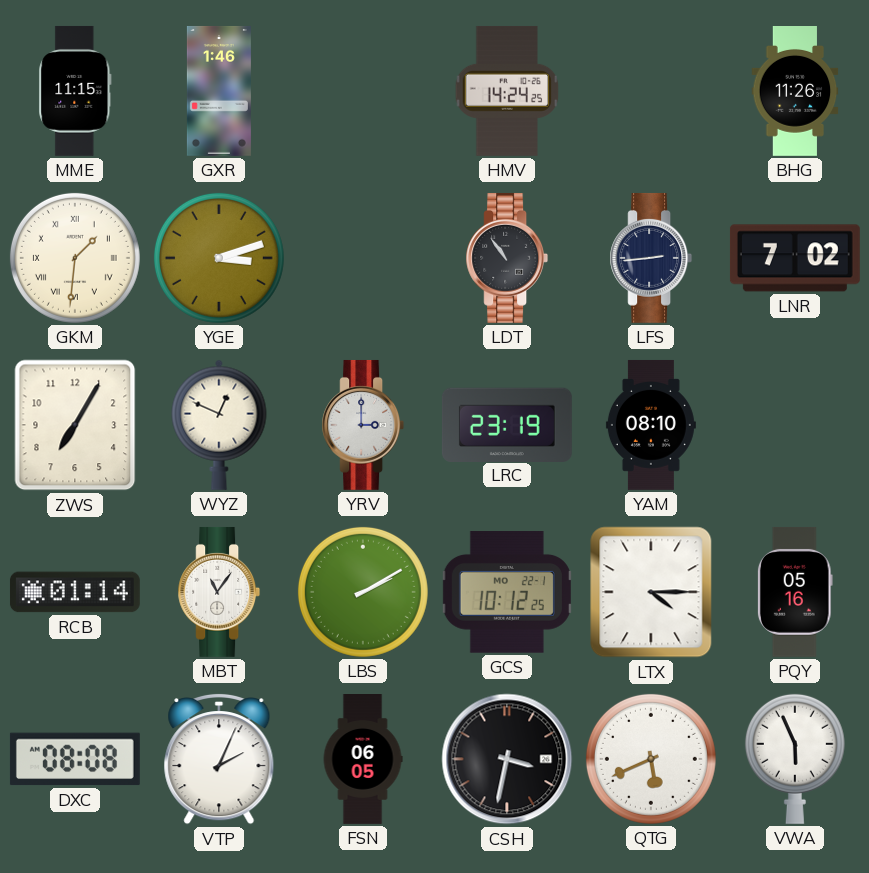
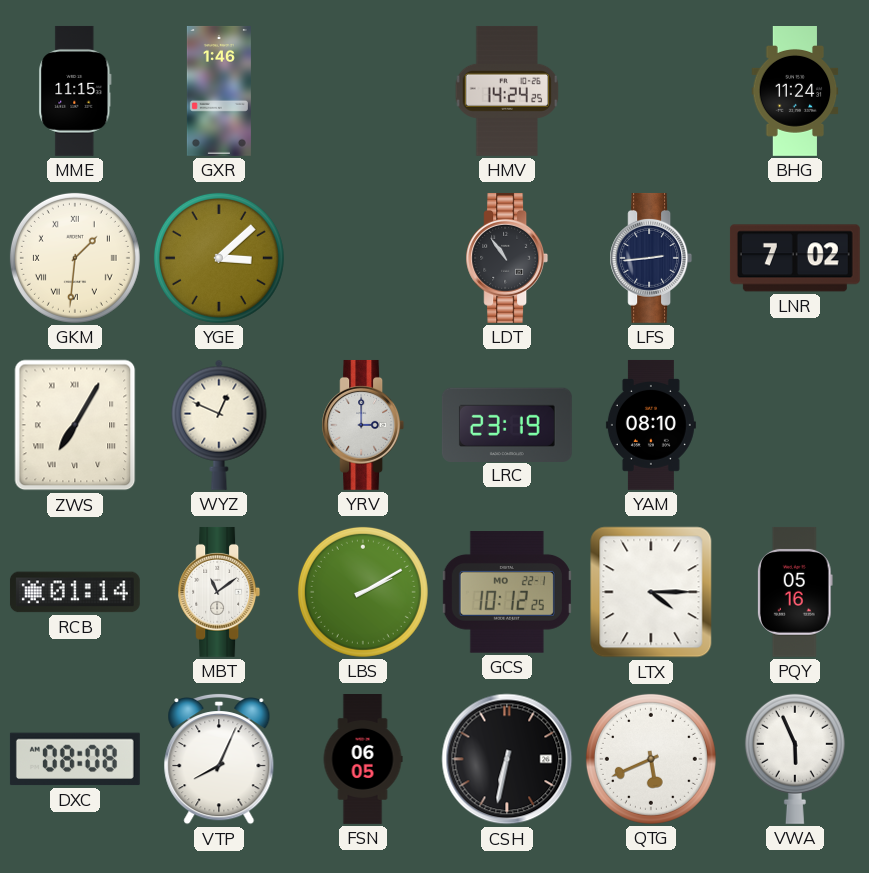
BHG: 11:26 -> 11:24 (795, 92)
YGE: 3:12 -> 3:08 (219, 258)
ZWS numerals: Arabic -> Roman (75, 425)
MBT: 11:06 -> 11:09 (219, 592)
VTP: 2:04 -> 8:04 (219, 759)
CSH: 3:32 -> 6:32 (507, 759)
